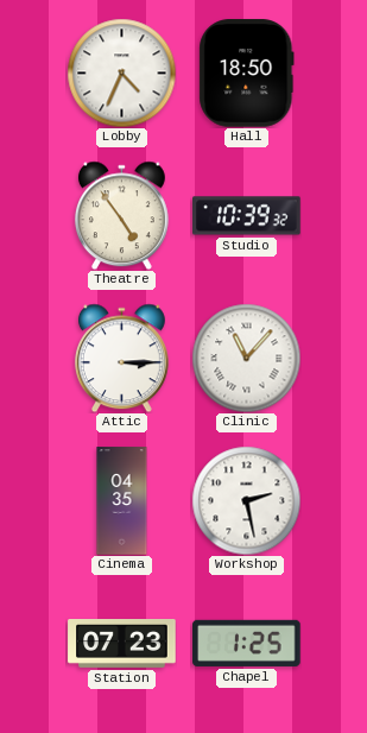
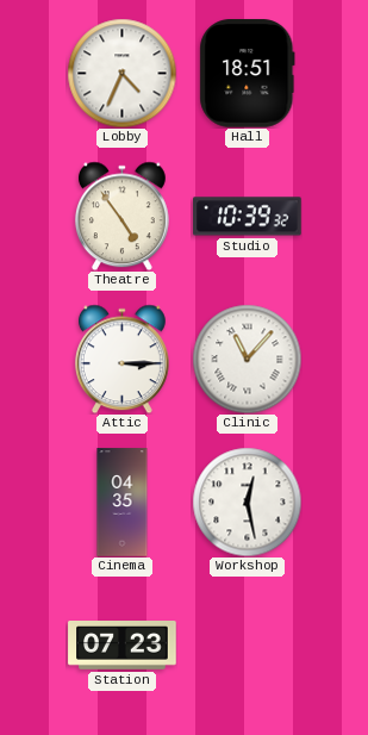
Hall: 18:50 -> 18:51 (248, 74)
Workshop: 2:28 -> 12:28 (247, 502)
Chapel: 1:25 -> none (247, 643)
